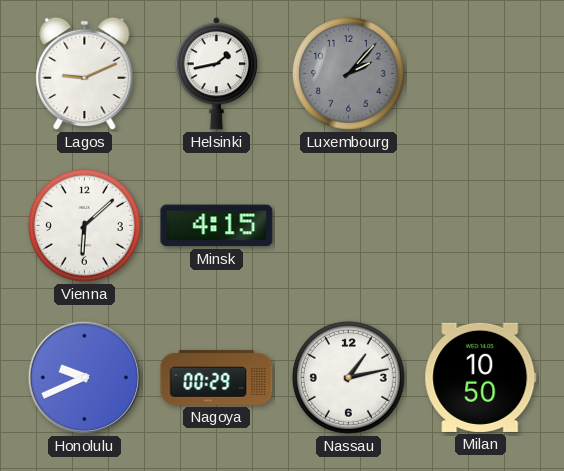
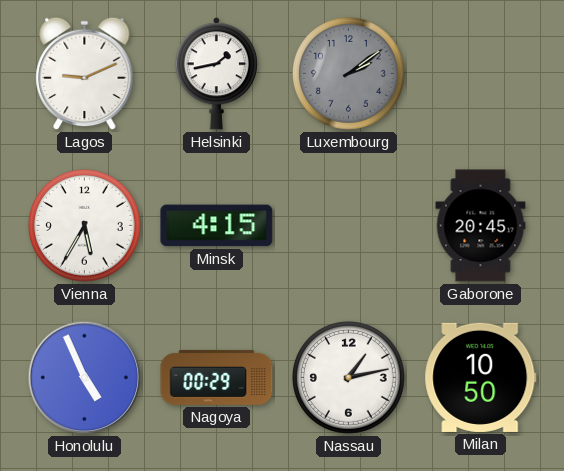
Luxembourg: 2:07 -> 2:09 (348, 73)
Vienna: 6:08 -> 5:35 (84, 225)
Gaborone: none -> 20:45 (481, 226)
Honolulu: 9:41 -> 4:56 (85, 378)
